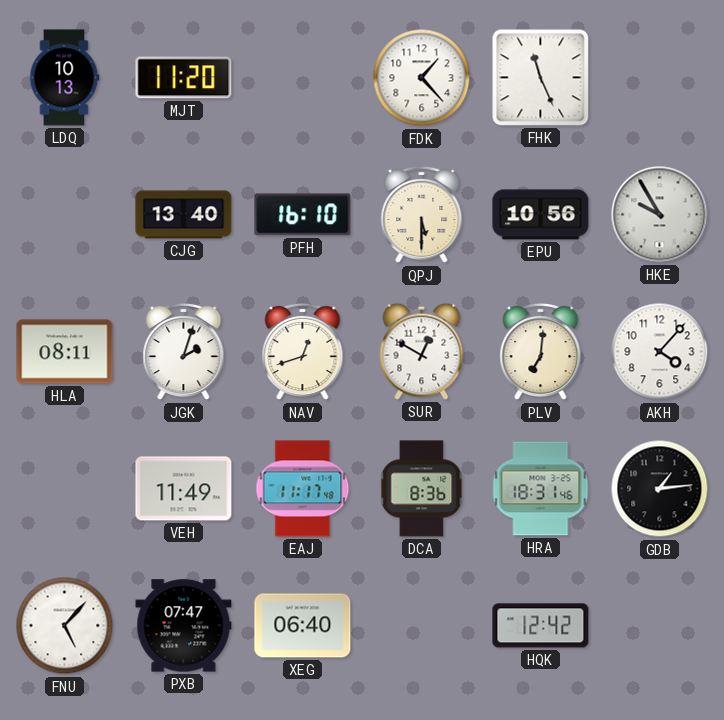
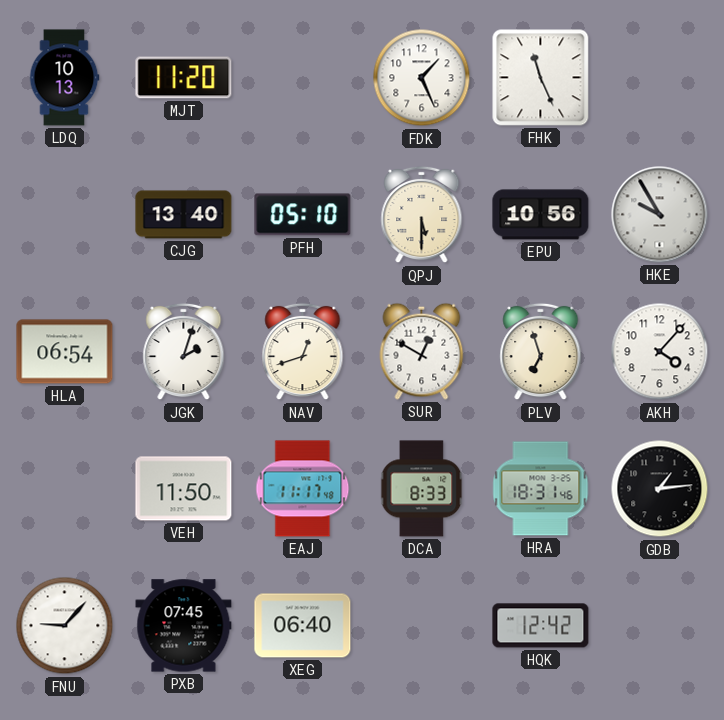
FDK: 1:23 -> 1:26 (422, 78)
PFH: 16:10 -> 05:10 (303, 215)
HLA: 08:11 -> 06:54 (65, 352)
PLV: 7:01 -> 6:57 (541, 352)
VEH: 11:49 -> 11:50 (184, 489)
DCA: 8:36 -> 8:33 (422, 489)
FNU: 5:07 -> 9:07 (65, 626)
PXB: 07:47 -> 07:45 (184, 626)
